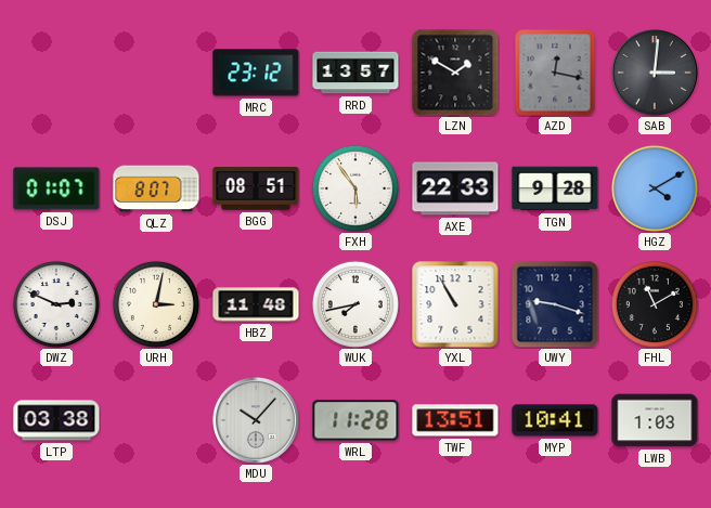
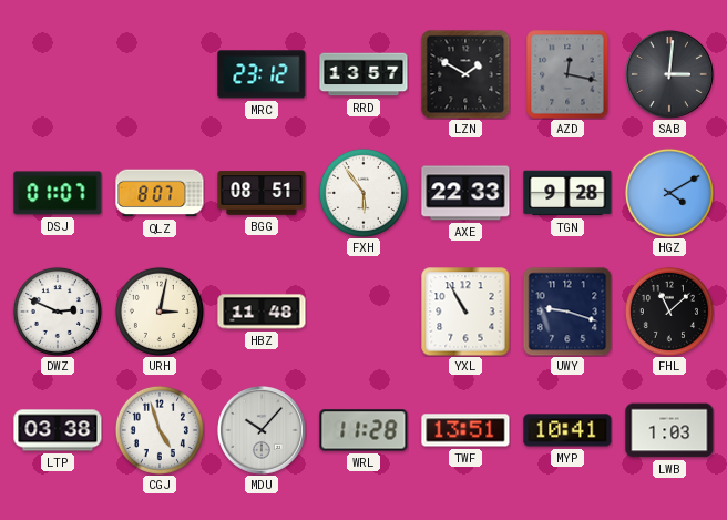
WUK: 7:43 -> none (355, 304)
FHL: 11:10 -> 11:08 (669, 312)
CGJ: none -> 4:57 (160, 430)
